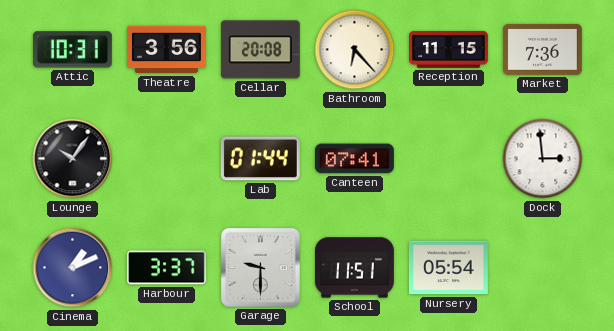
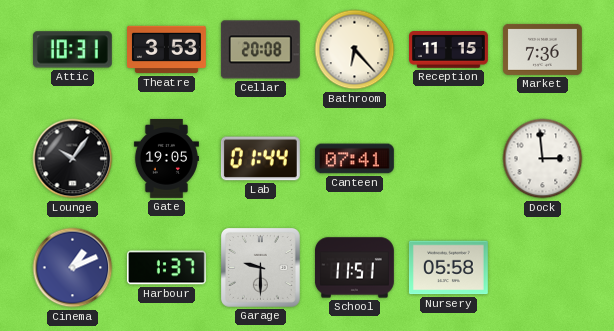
Theatre: 3:56 -> 3:53 (167, 50)
Gate: none -> 19:05 (166, 159)
Harbour: 3:37 -> 1:37 (166, 268)
Nursery: 05:54 -> 05:58 (448, 268)
